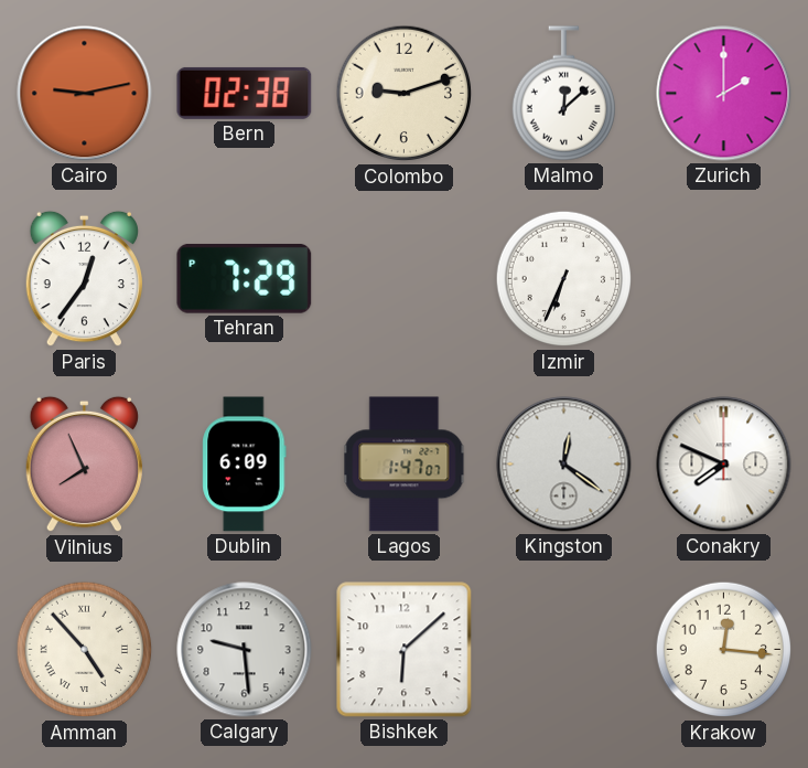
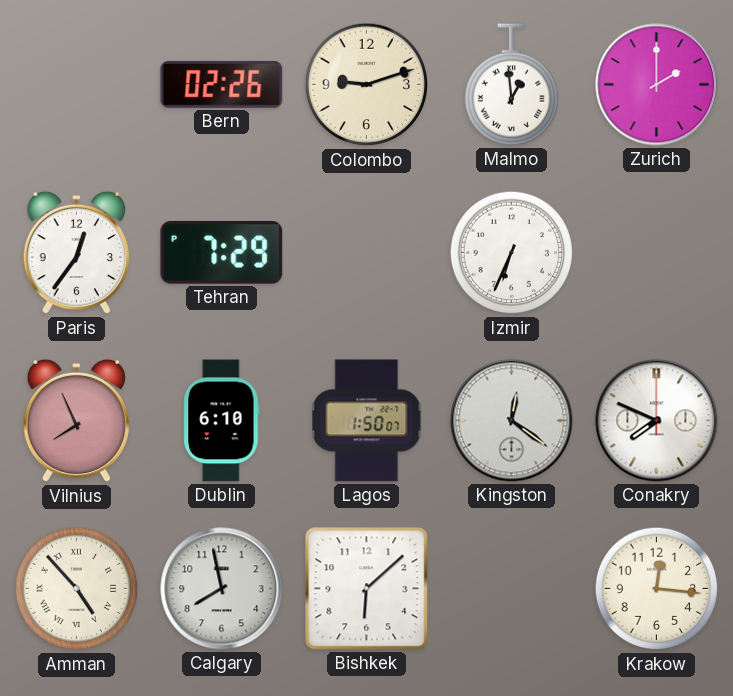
Cairo: 9:13 -> none (85, 94)
Bern: 02:38 -> 02:26 (222, 84)
Malmo: 12:08 -> 12:59 (511, 85)
Dublin: 6:09 -> 6:10 (222, 421)
Lagos: 1:47 -> 1:50 (367, 421)
Calgary: 9:29 -> 7:58 (222, 589)
